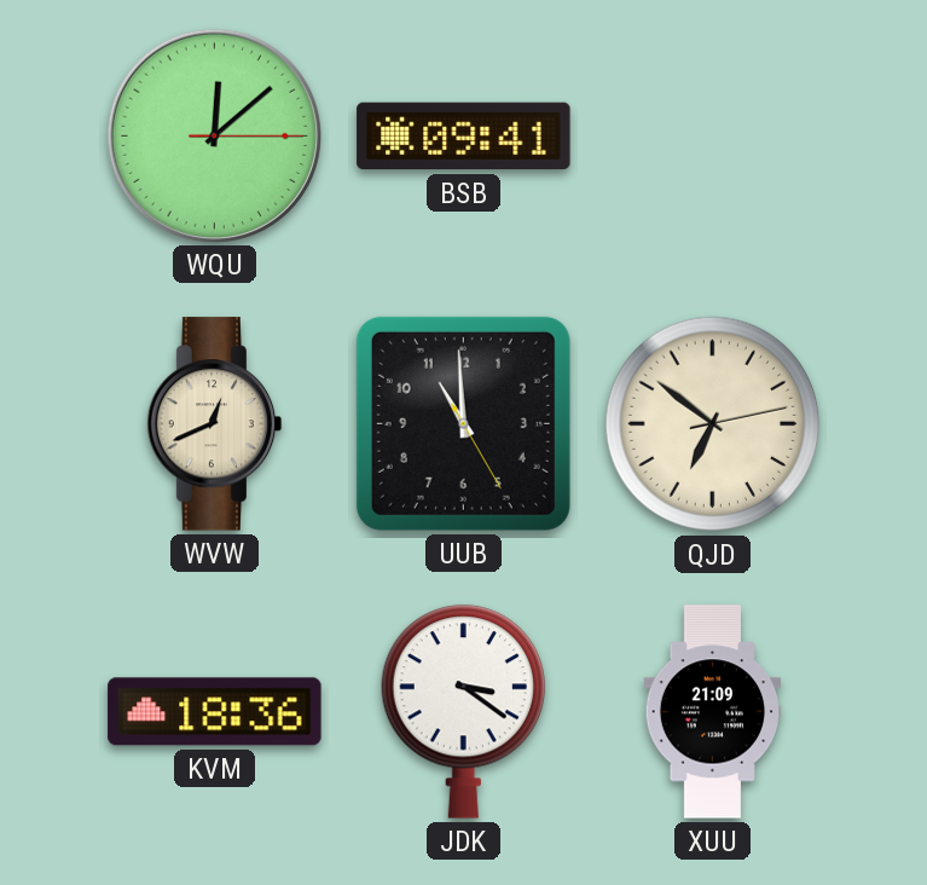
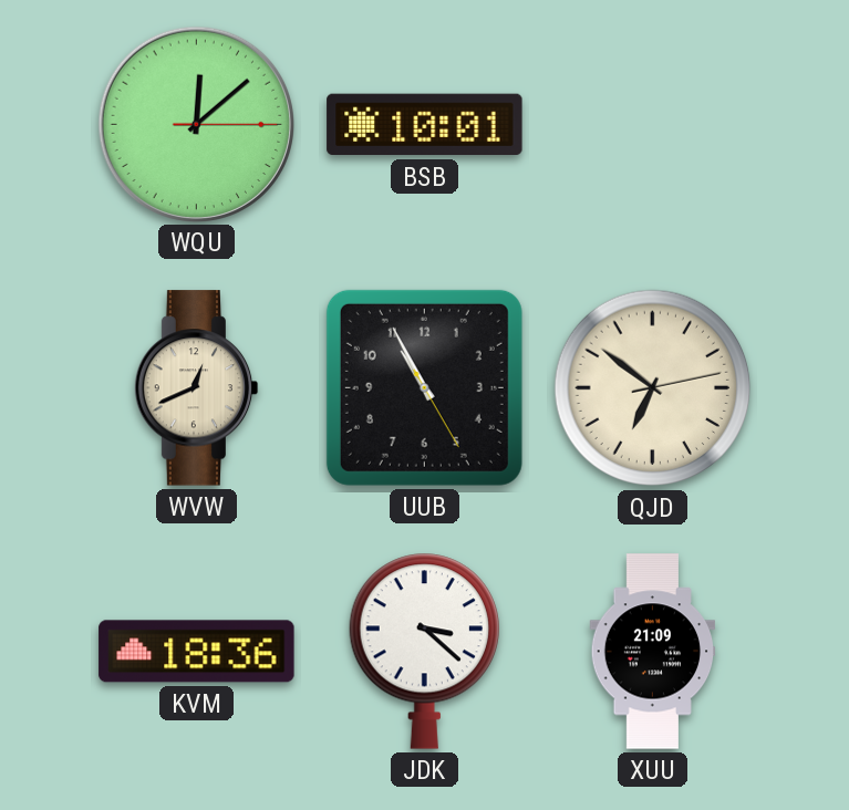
BSB: 09:41 -> 10:01 (425, 125)
UUB: 10:59 -> 10:55 (424, 387)
JDK: 3:21 -> 3:22 (424, 651)
